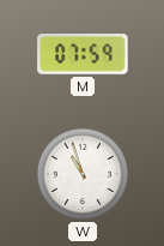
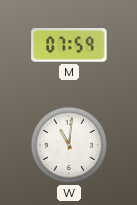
W: 10:57 -> 11:01 (69, 145)
